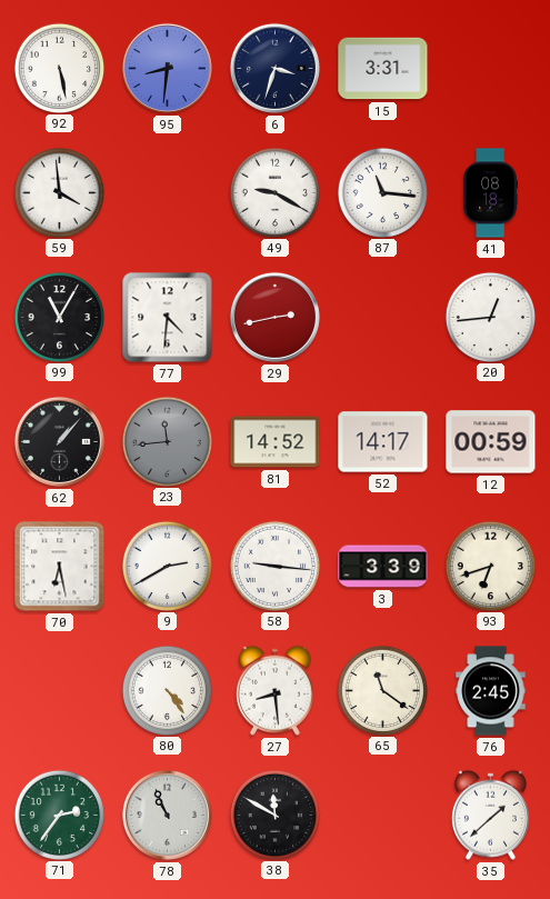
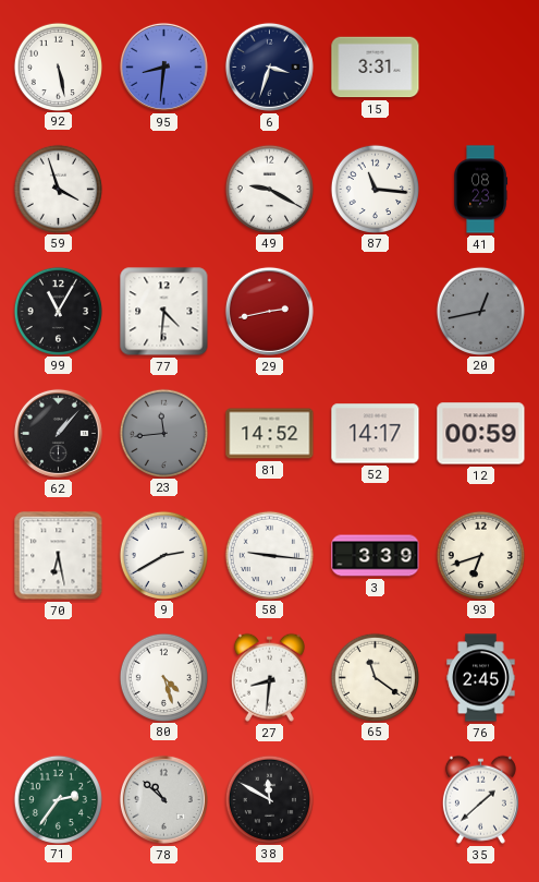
59: 3:59 -> 3:57 (58, 189)
41: 08:18 -> 08:23 (481, 190)
20: 12:44 -> 12:43 (480, 311)
20 dial: white -> grey (480, 311)
80: 4:24 -> 4:27 (163, 677)
27: 8:29 -> 8:31 (269, 677)
78: 10:56 -> 10:52 (163, 799)
